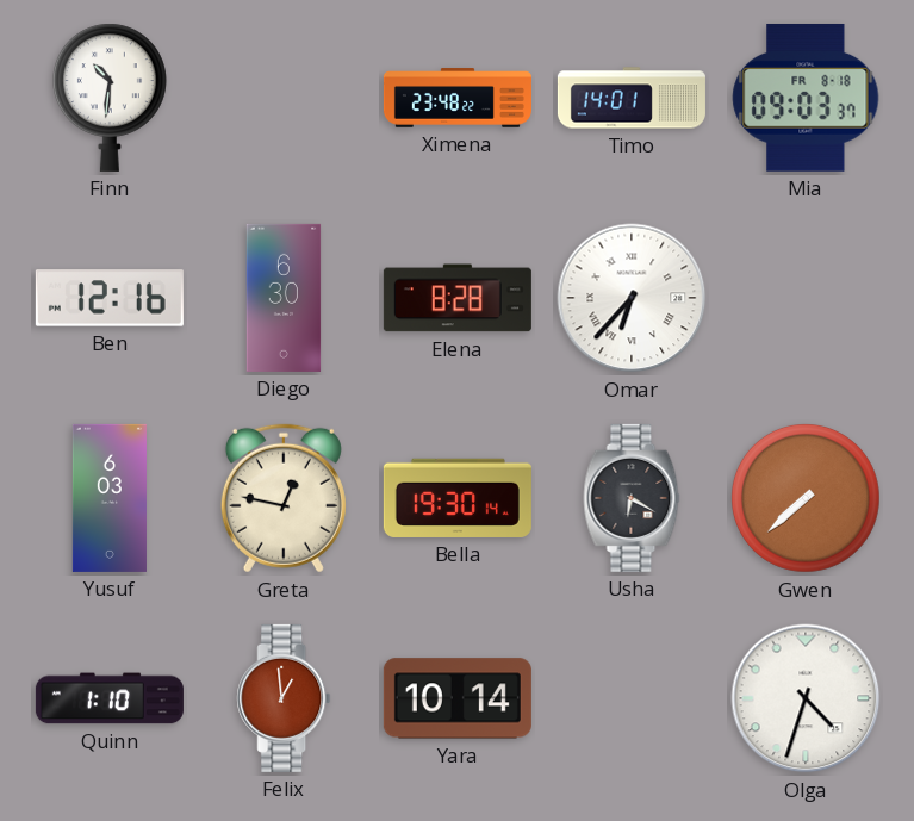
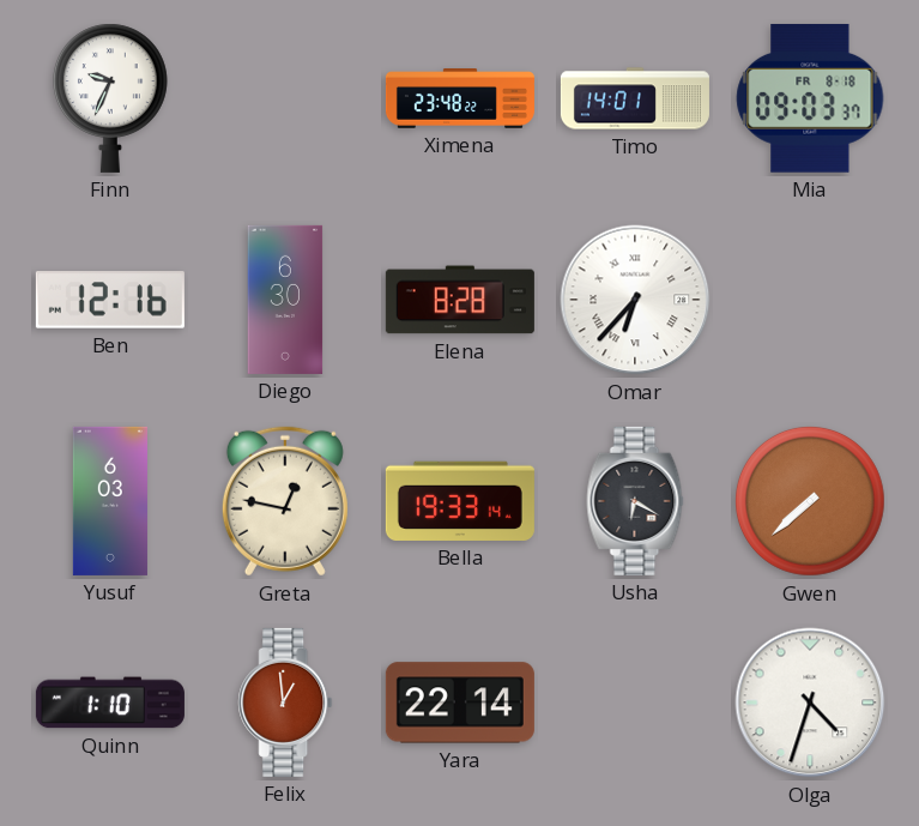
Finn: 10:31 -> 9:34 (110, 98)
Bella: 19:30 -> 19:33 (460, 501)
Yara: 10:14 -> 22:14 (460, 703)
